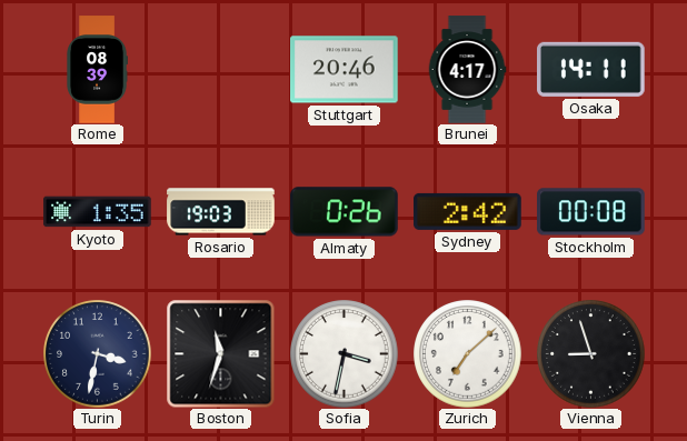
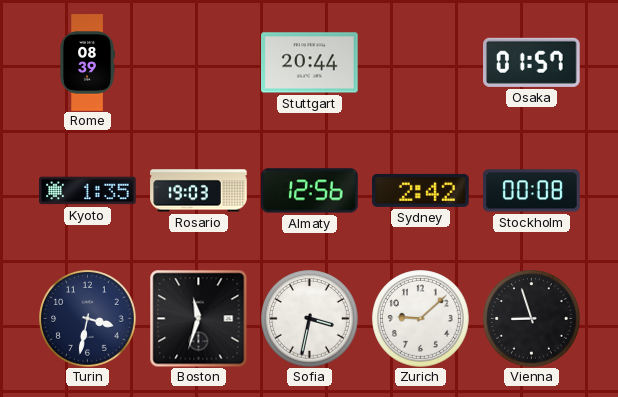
Stuttgart: 20:46 -> 20:44 (310, 63)
Brunei: 4:17 -> none (467, 70)
Osaka: 14:11 -> 01:57 (532, 62)
Almaty: 0:26 -> 12:56 (310, 191)
Zurich: 7:08 -> 9:08 (421, 319)
